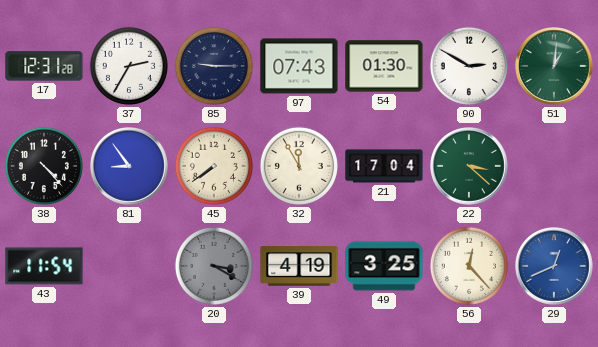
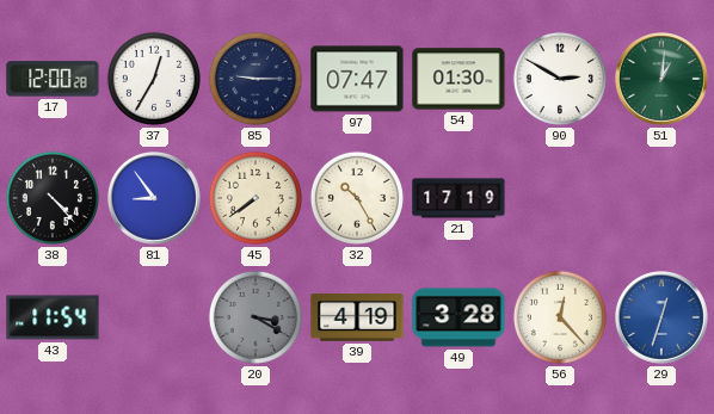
17: 12:31 -> 12:00 (53, 79)
37: 2:35 -> 12:35 (154, 79)
97: 07:43 -> 07:47 (357, 79)
32: 11:55 -> 10:25 (357, 198)
21: 17:04 -> 17:19 (458, 198)
22: 3:22 -> none (470, 167)
49: 3:25 -> 3:28 (458, 317)
29: 12:41 -> 12:33 (663, 319)
